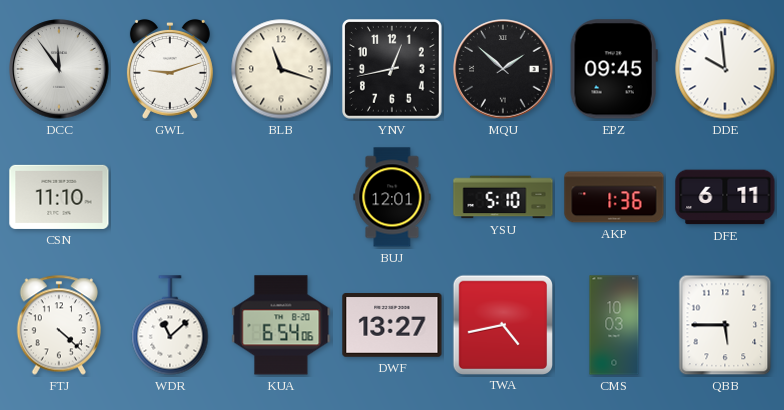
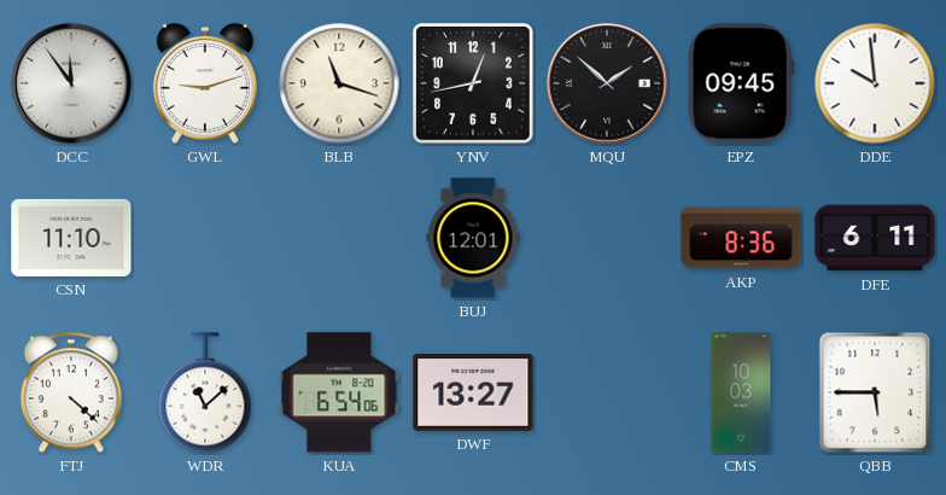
YSU: 5:10 -> none (503, 197)
AKP: 1:36 -> 8:36 (741, 238)
TWA: 4:43 -> none (502, 324)
